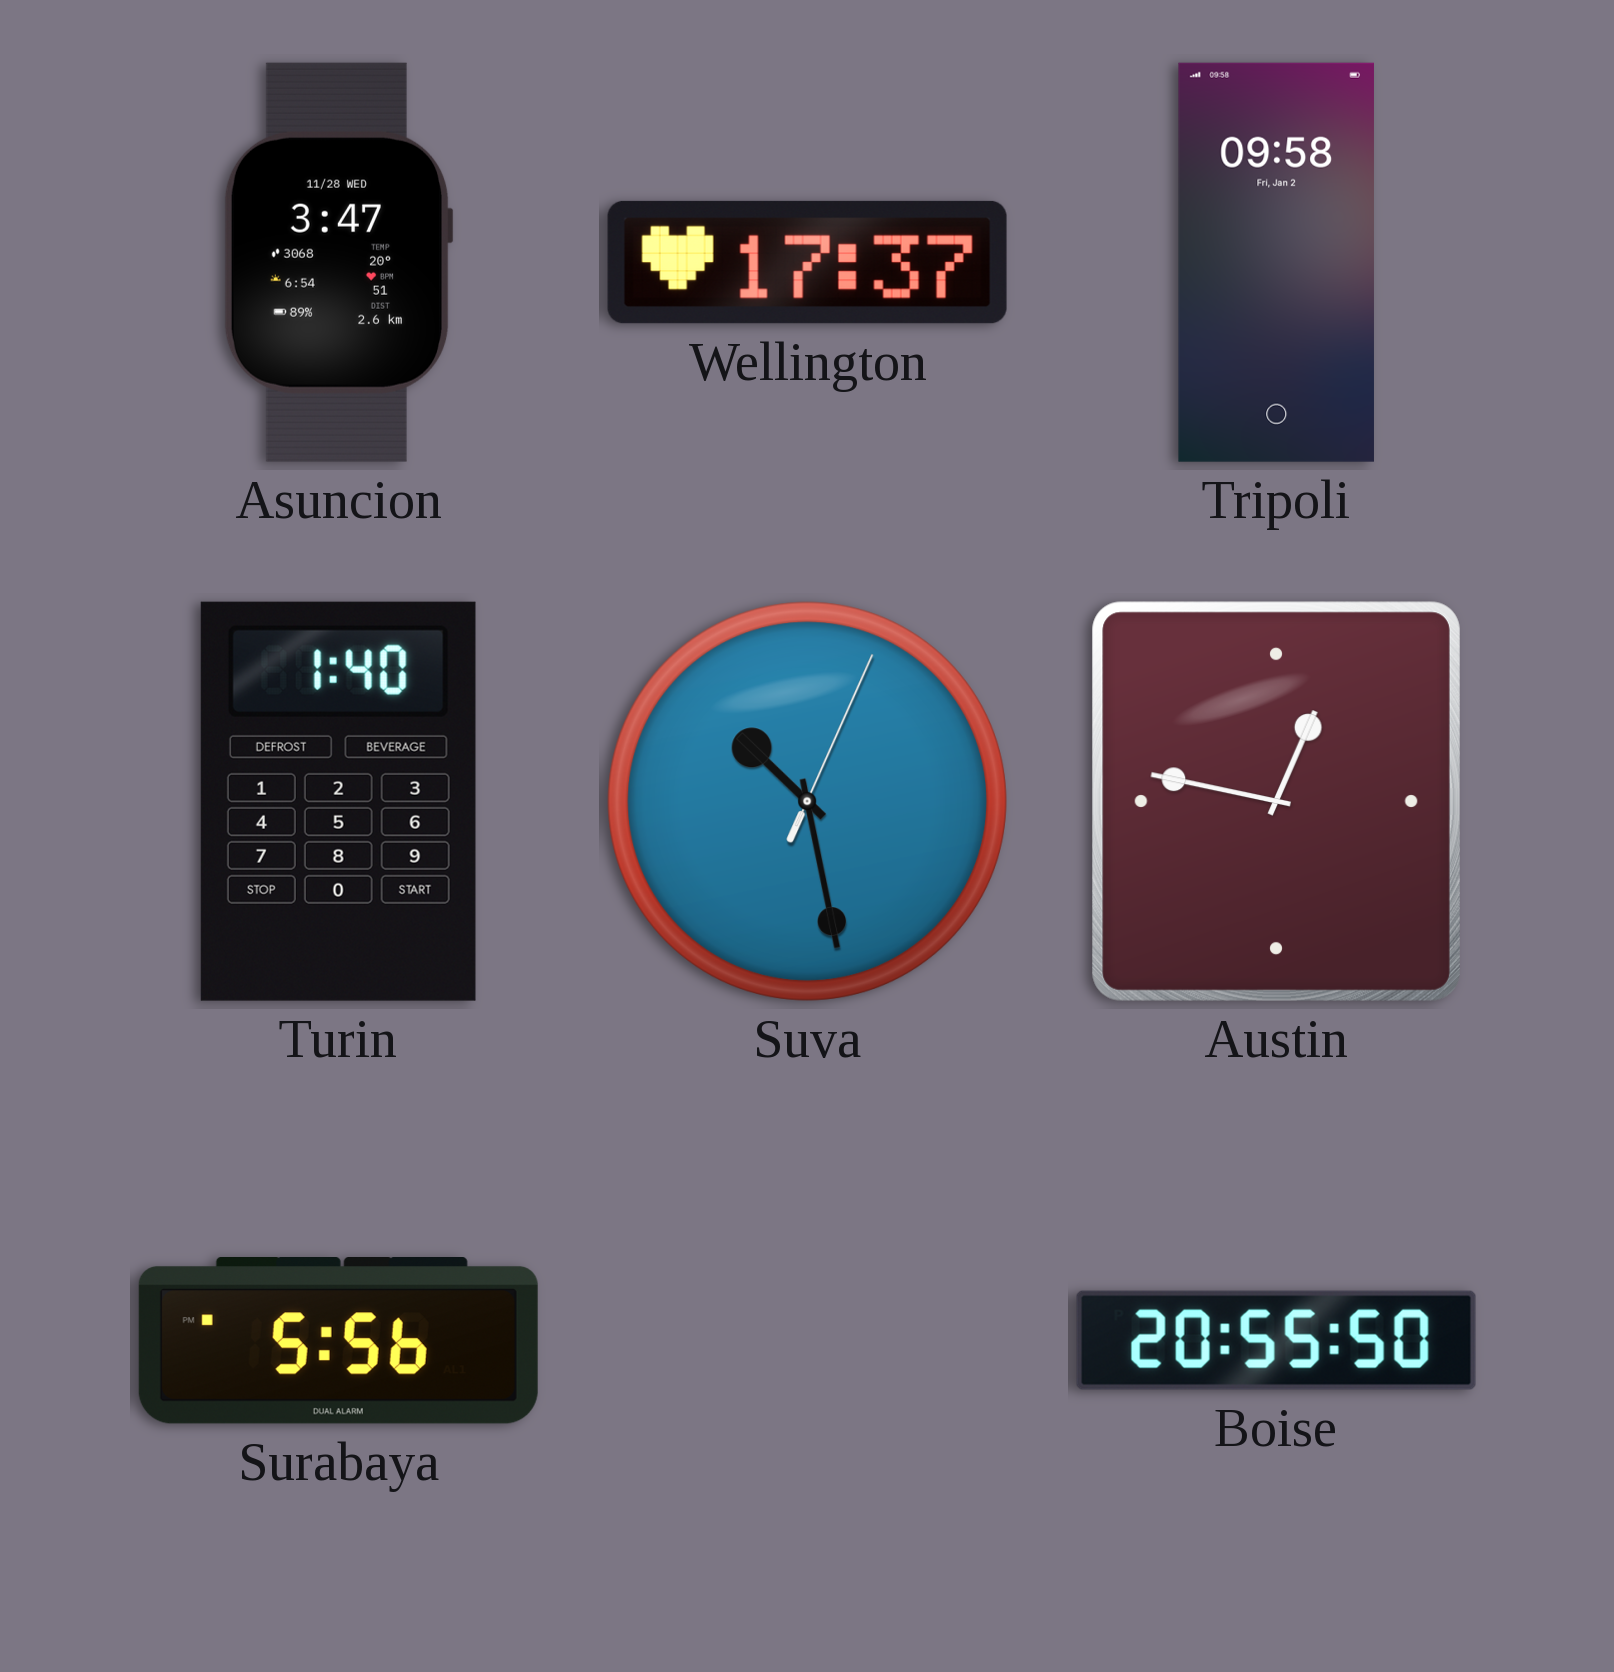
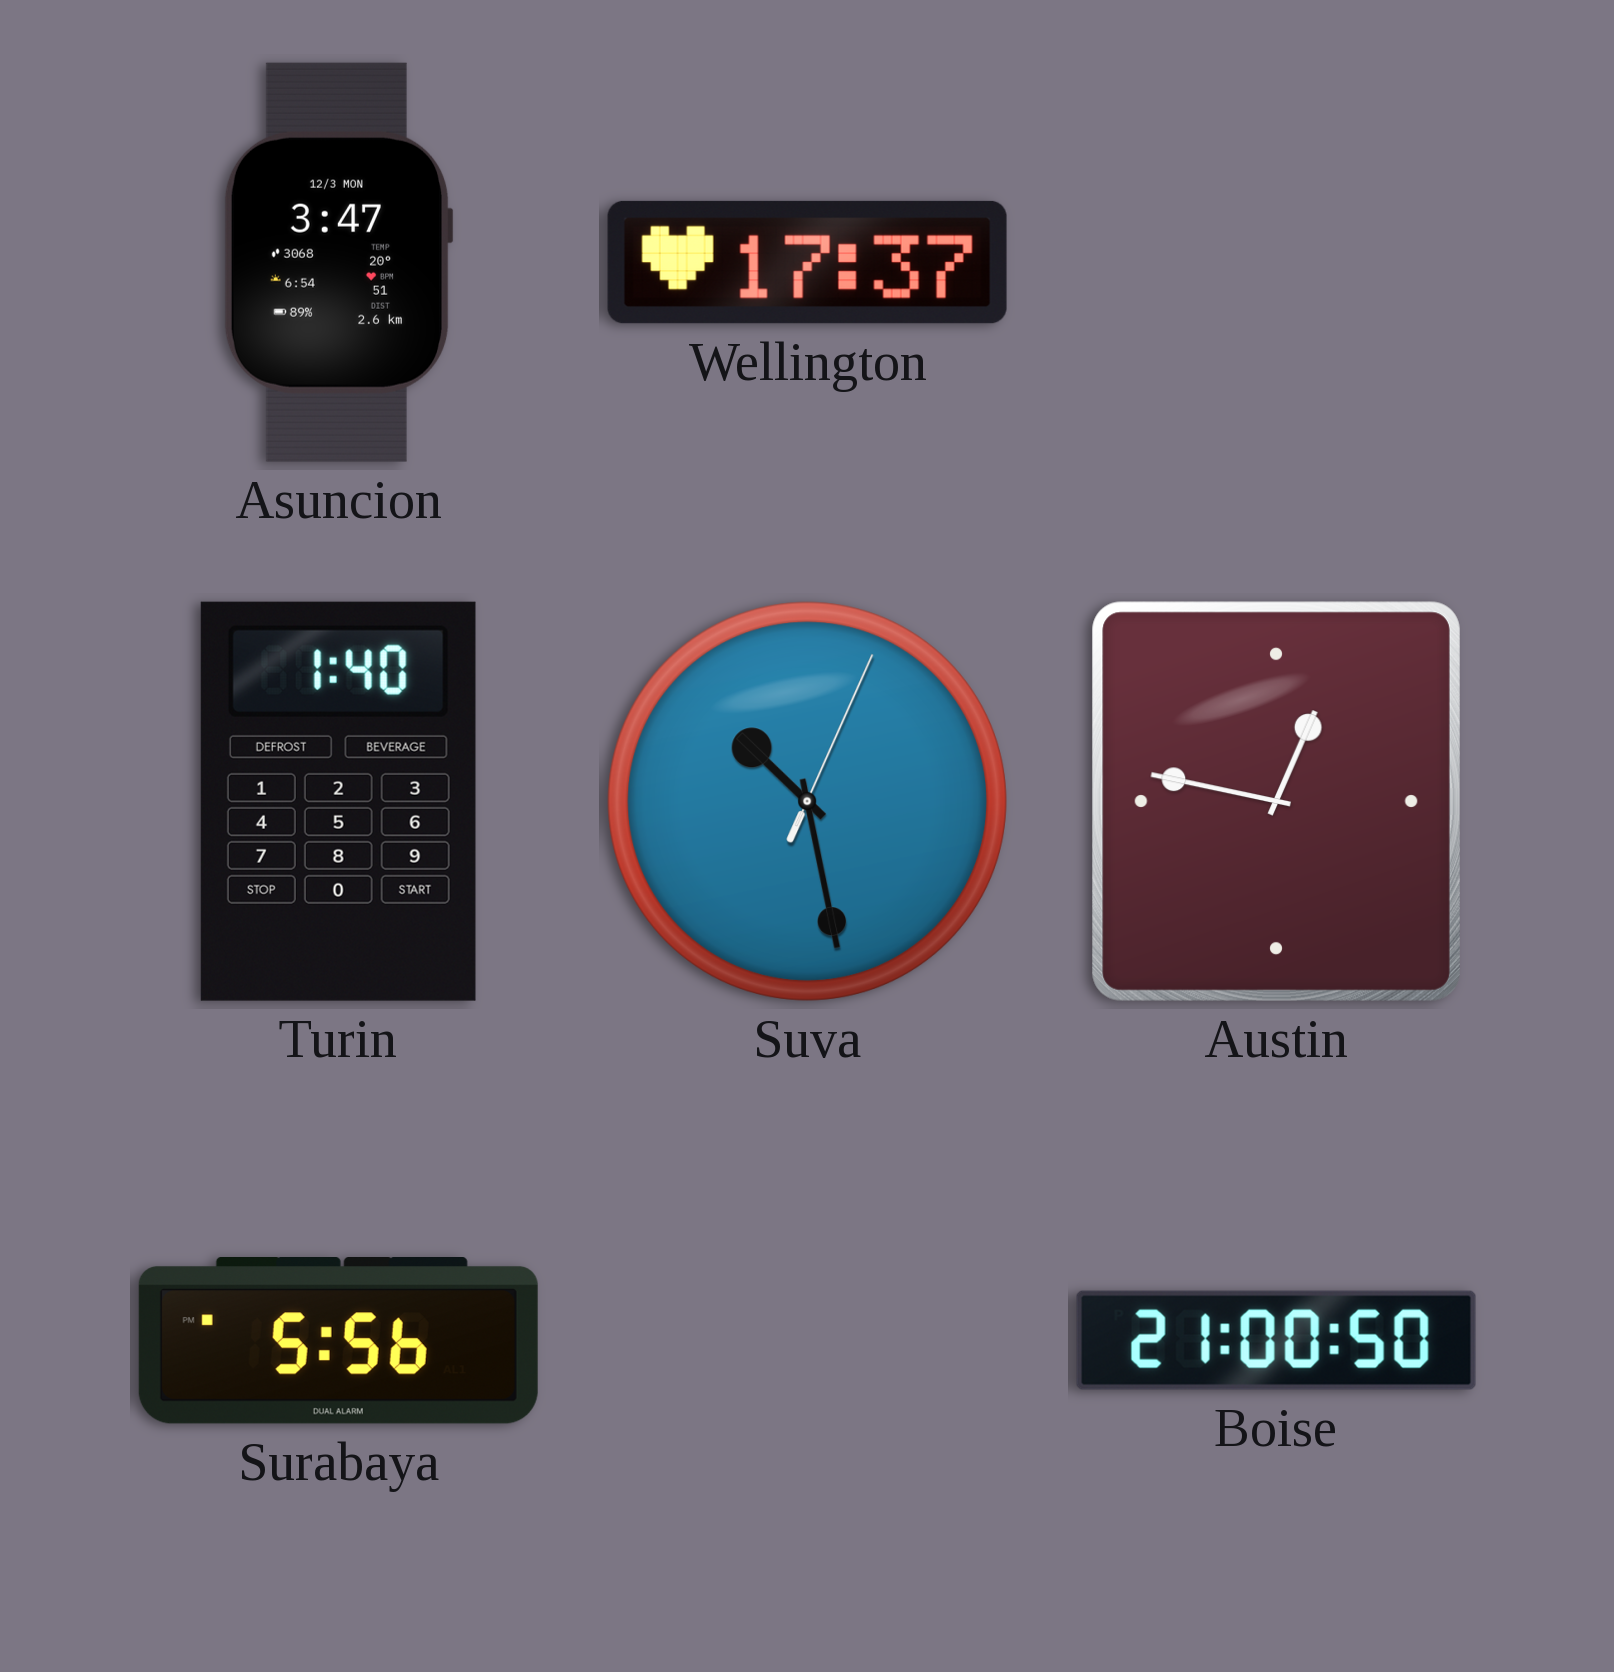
Asuncion date: 11/28 WED -> 12/3 MON (338, 262)
Tripoli: 09:58 -> none (1276, 262)
Boise: 20:55 -> 21:00 (1276, 1340)
